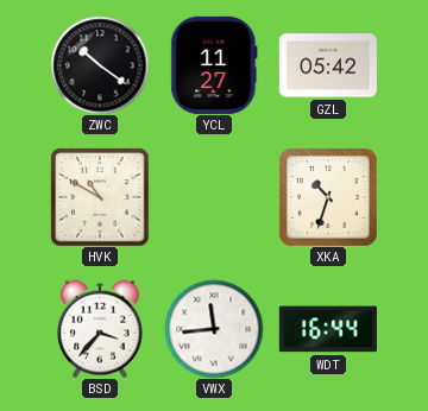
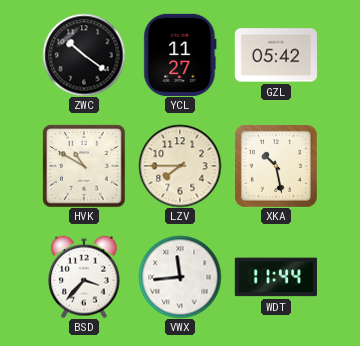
LZV: none -> 7:45 (180, 166)
XKA: 10:33 -> 10:28 (276, 166)
WDT: 16:44 -> 11:44 (276, 277)
